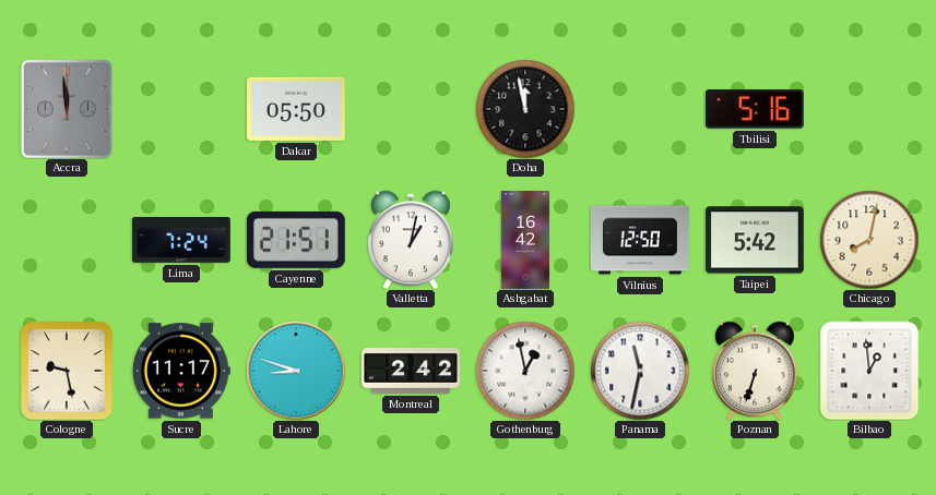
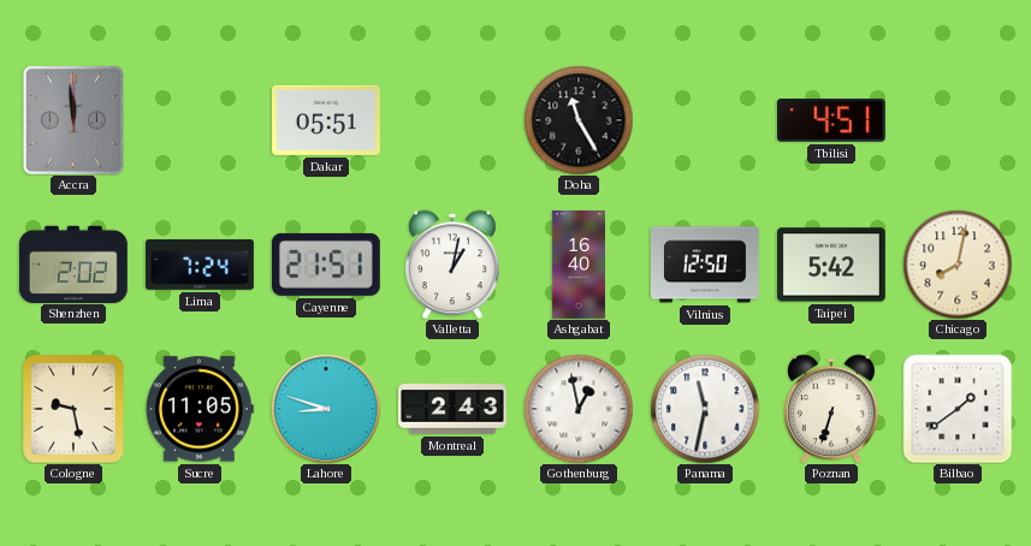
Dakar: 05:50 -> 05:51 (326, 120)
Doha: 11:58 -> 11:25 (579, 120)
Tbilisi: 5:16 -> 4:51 (831, 120)
Shenzhen: none -> 2:02 (73, 263)
Ashgabat: 16:42 -> 16:40 (579, 266)
Sucre: 11:17 -> 11:05 (200, 409)
Montreal: 2:42 -> 2:43 (454, 409)
Bilbao: 12:59 -> 1:39 (958, 409)
